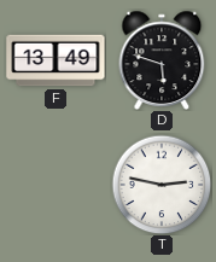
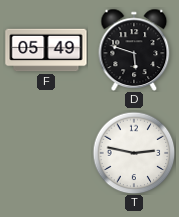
F: 13:49 -> 05:49 (46, 50)
